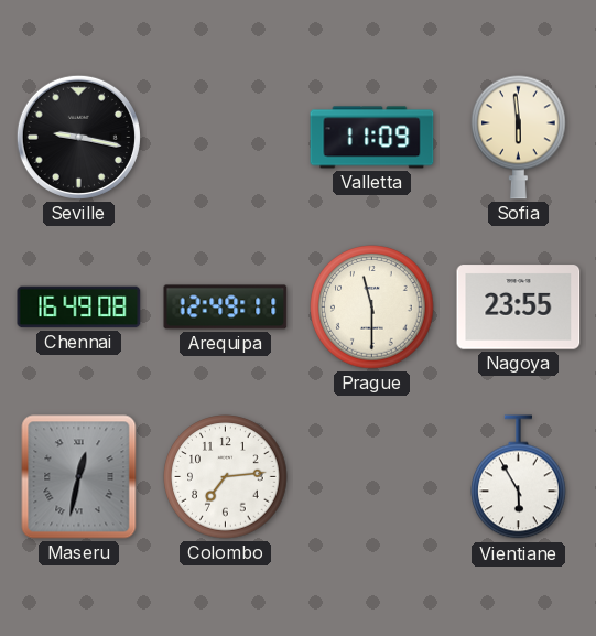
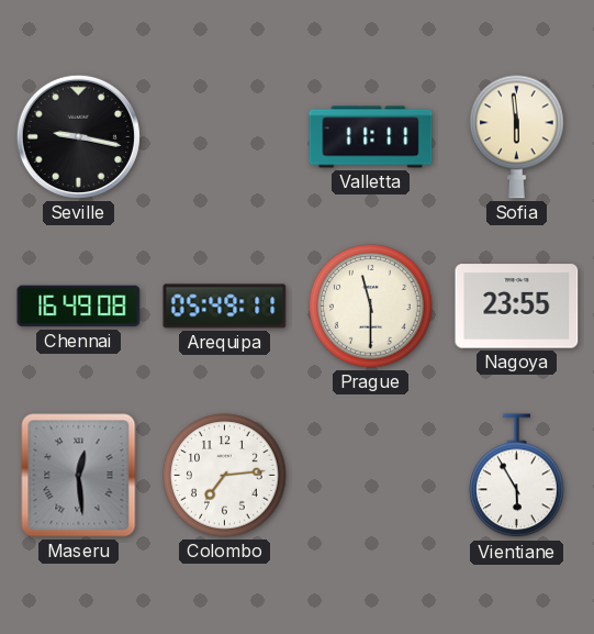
Valletta: 11:09 -> 11:11 (371, 137)
Arequipa: 12:49 -> 05:49 (225, 307)
Maseru: 12:32 -> 12:29 (79, 476)
